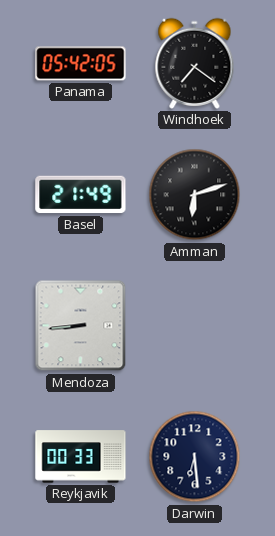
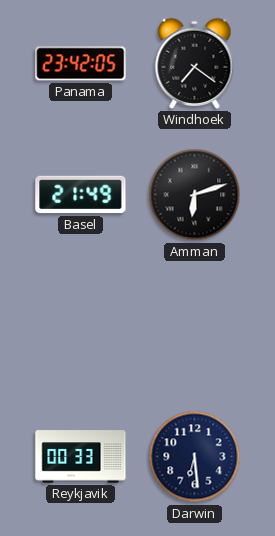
Panama: 05:42 -> 23:42 (81, 64)
Mendoza: 8:44 -> none (81, 326)
